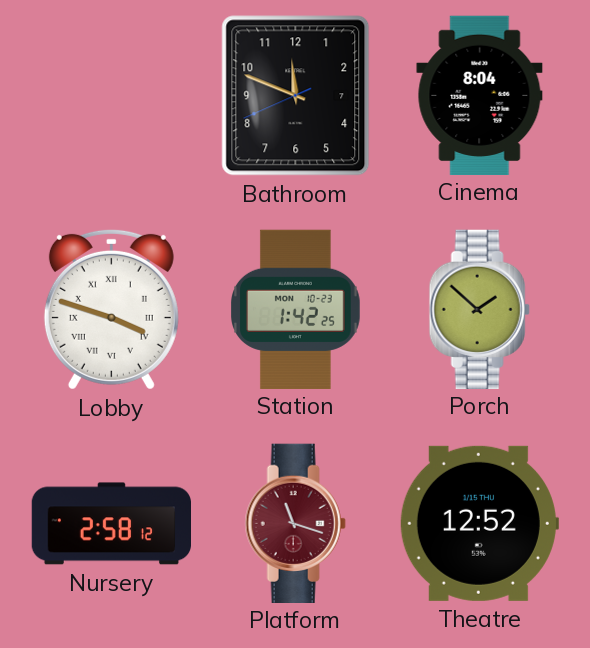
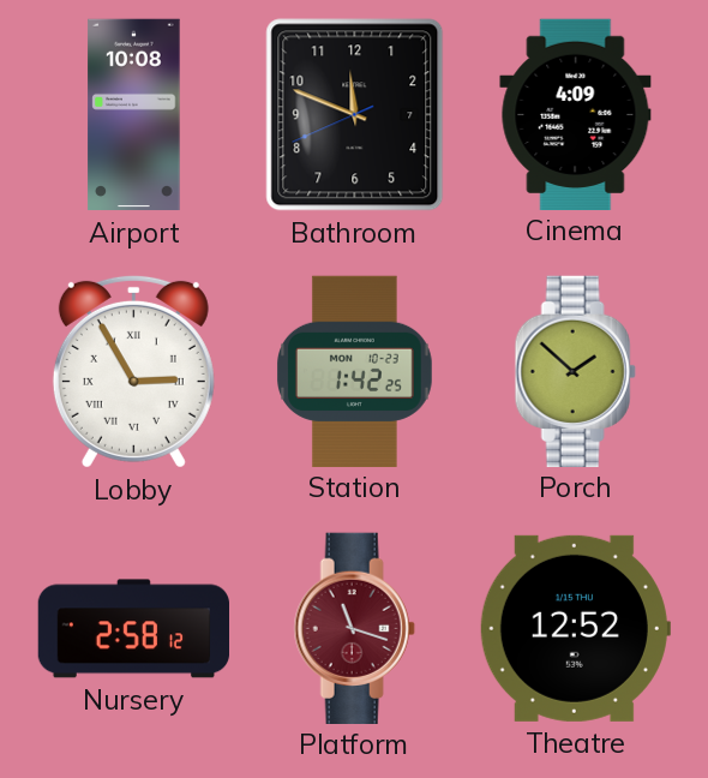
Airport: none -> 10:08 (134, 115)
Cinema: 8:04 -> 4:09 (576, 114)
Lobby: 3:48 -> 2:55 (133, 371)
